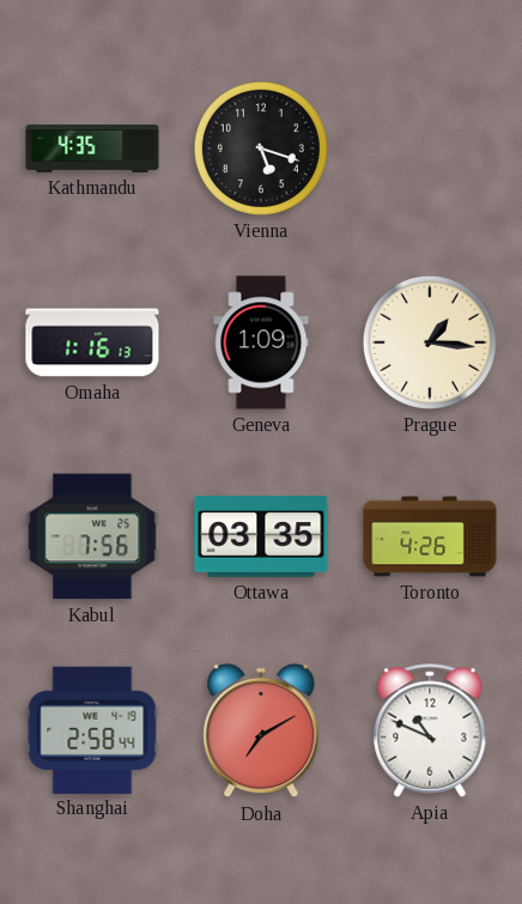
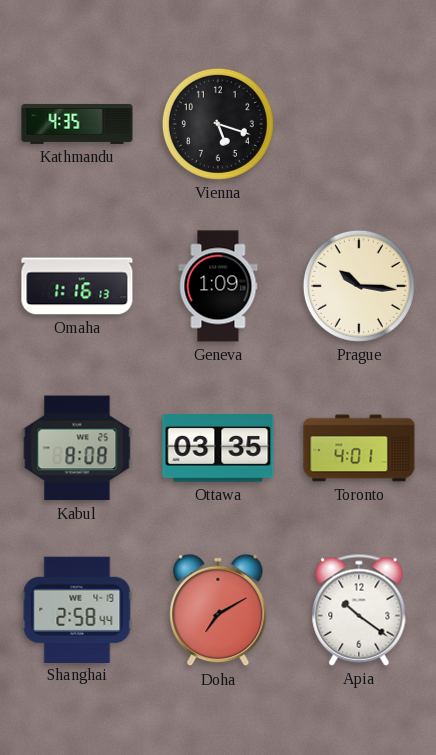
Prague: 1:16 -> 10:16 (359, 286)
Kabul: 7:56 -> 8:08 (77, 448)
Toronto: 4:26 -> 4:01 (359, 448)
Apia: 10:49 -> 10:21 (359, 610)
